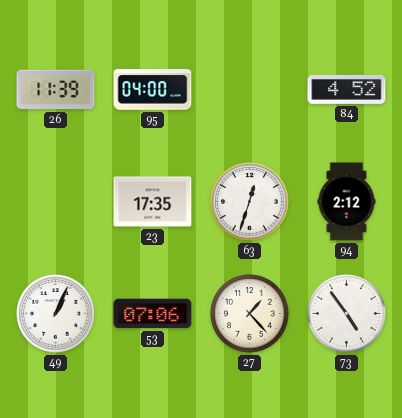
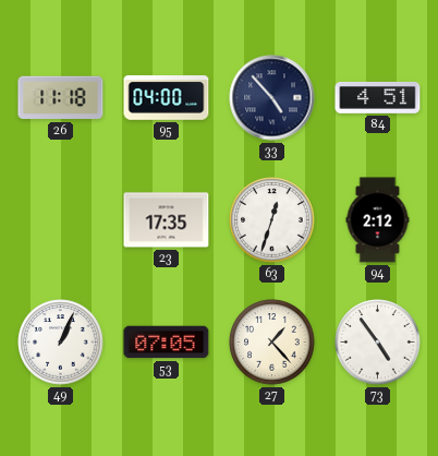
26: 11:39 -> 11:18 (61, 98)
33: none -> 4:53 (272, 98)
84: 4:52 -> 4:51 (378, 97)
53: 07:06 -> 07:05 (167, 343)
